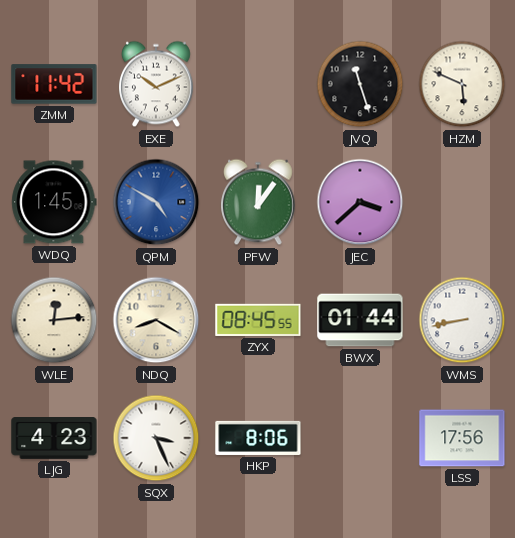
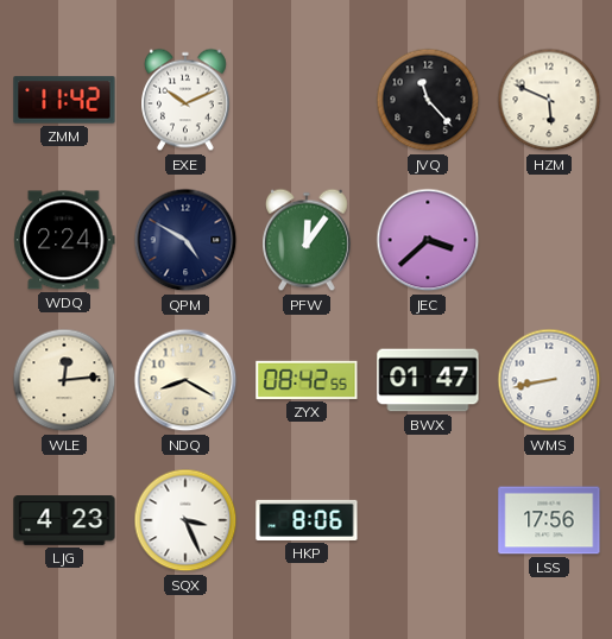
JVQ: 11:27 -> 11:23 (428, 100)
WDQ: 1:45 -> 2:24 (64, 240)
QPM dial: blue -> navy (185, 240)
ZYX: 08:45 -> 08:42 (307, 380)
BWX: 01:44 -> 01:47 (428, 380)
